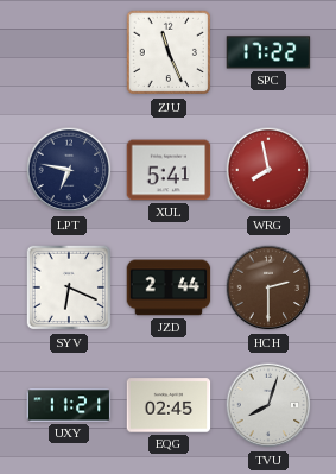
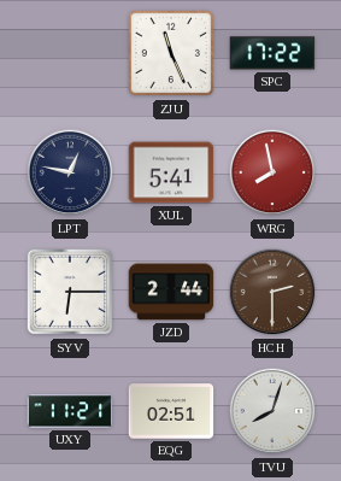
LPT: 6:47 -> 12:47 (70, 172)
SYV: 6:19 -> 6:15 (70, 292)
EQG: 02:45 -> 02:51 (171, 411)
